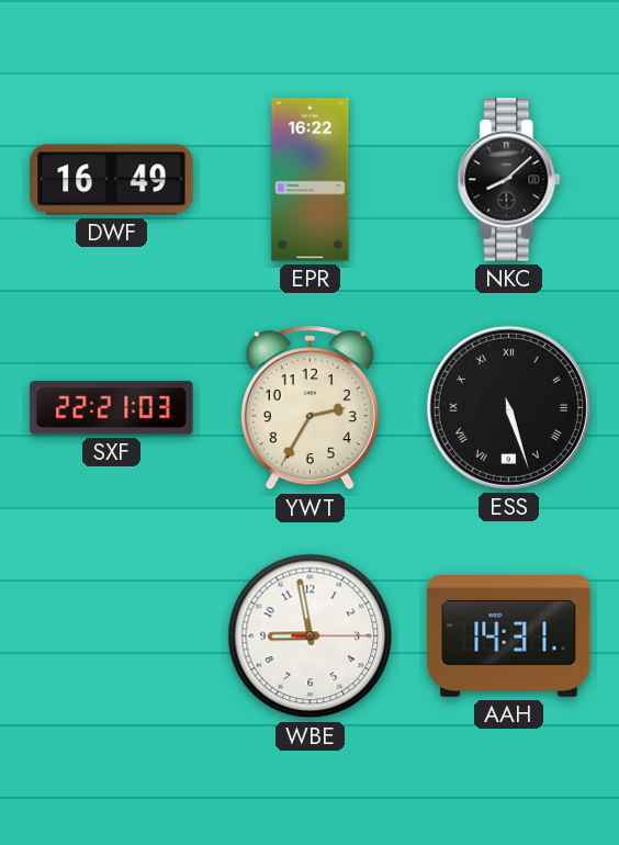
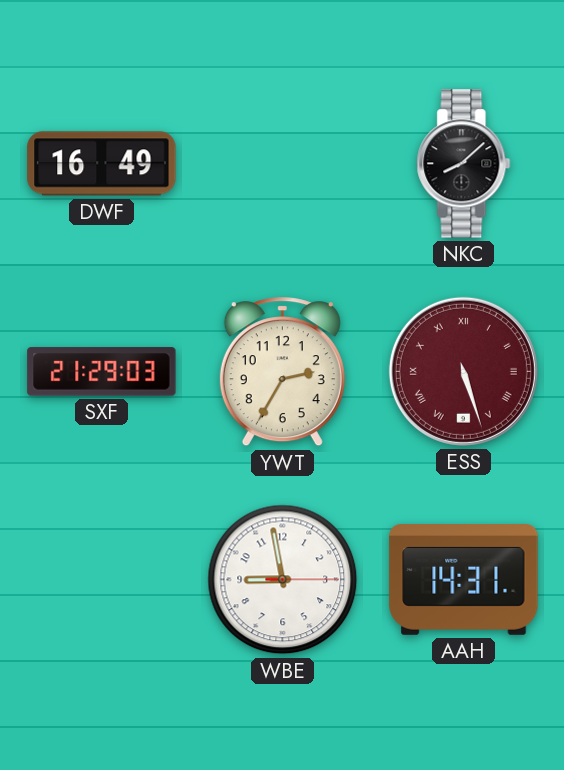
EPR: 16:22 -> none (311, 180)
SXF: 22:21 -> 21:29 (102, 372)
ESS dial: black -> burgundy (463, 371)
